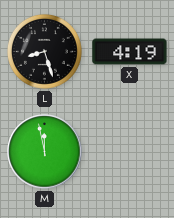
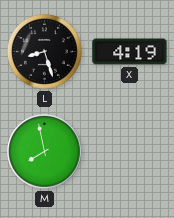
M: 11:58 -> 7:58 (45, 152)
